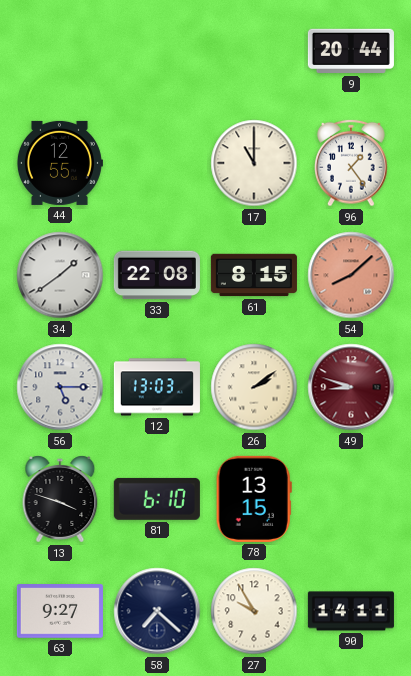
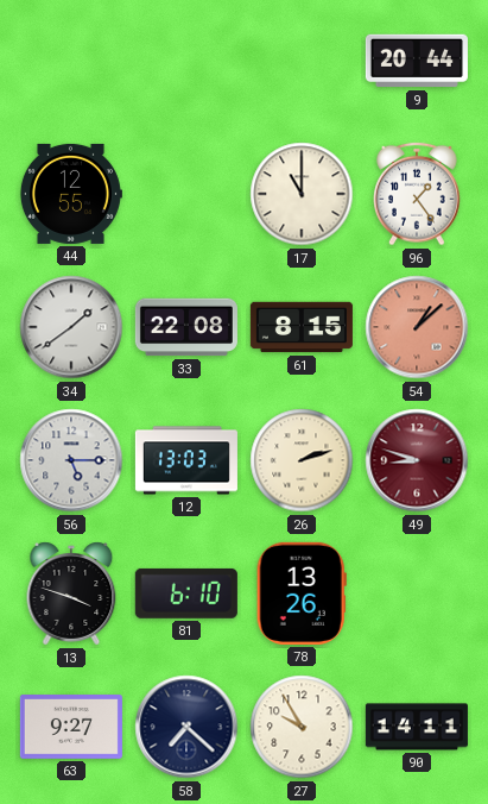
54: 8:08 -> 1:08 (417, 327)
26: 2:09 -> 2:12 (302, 460)
78: 13:15 -> 13:26 (302, 593)
